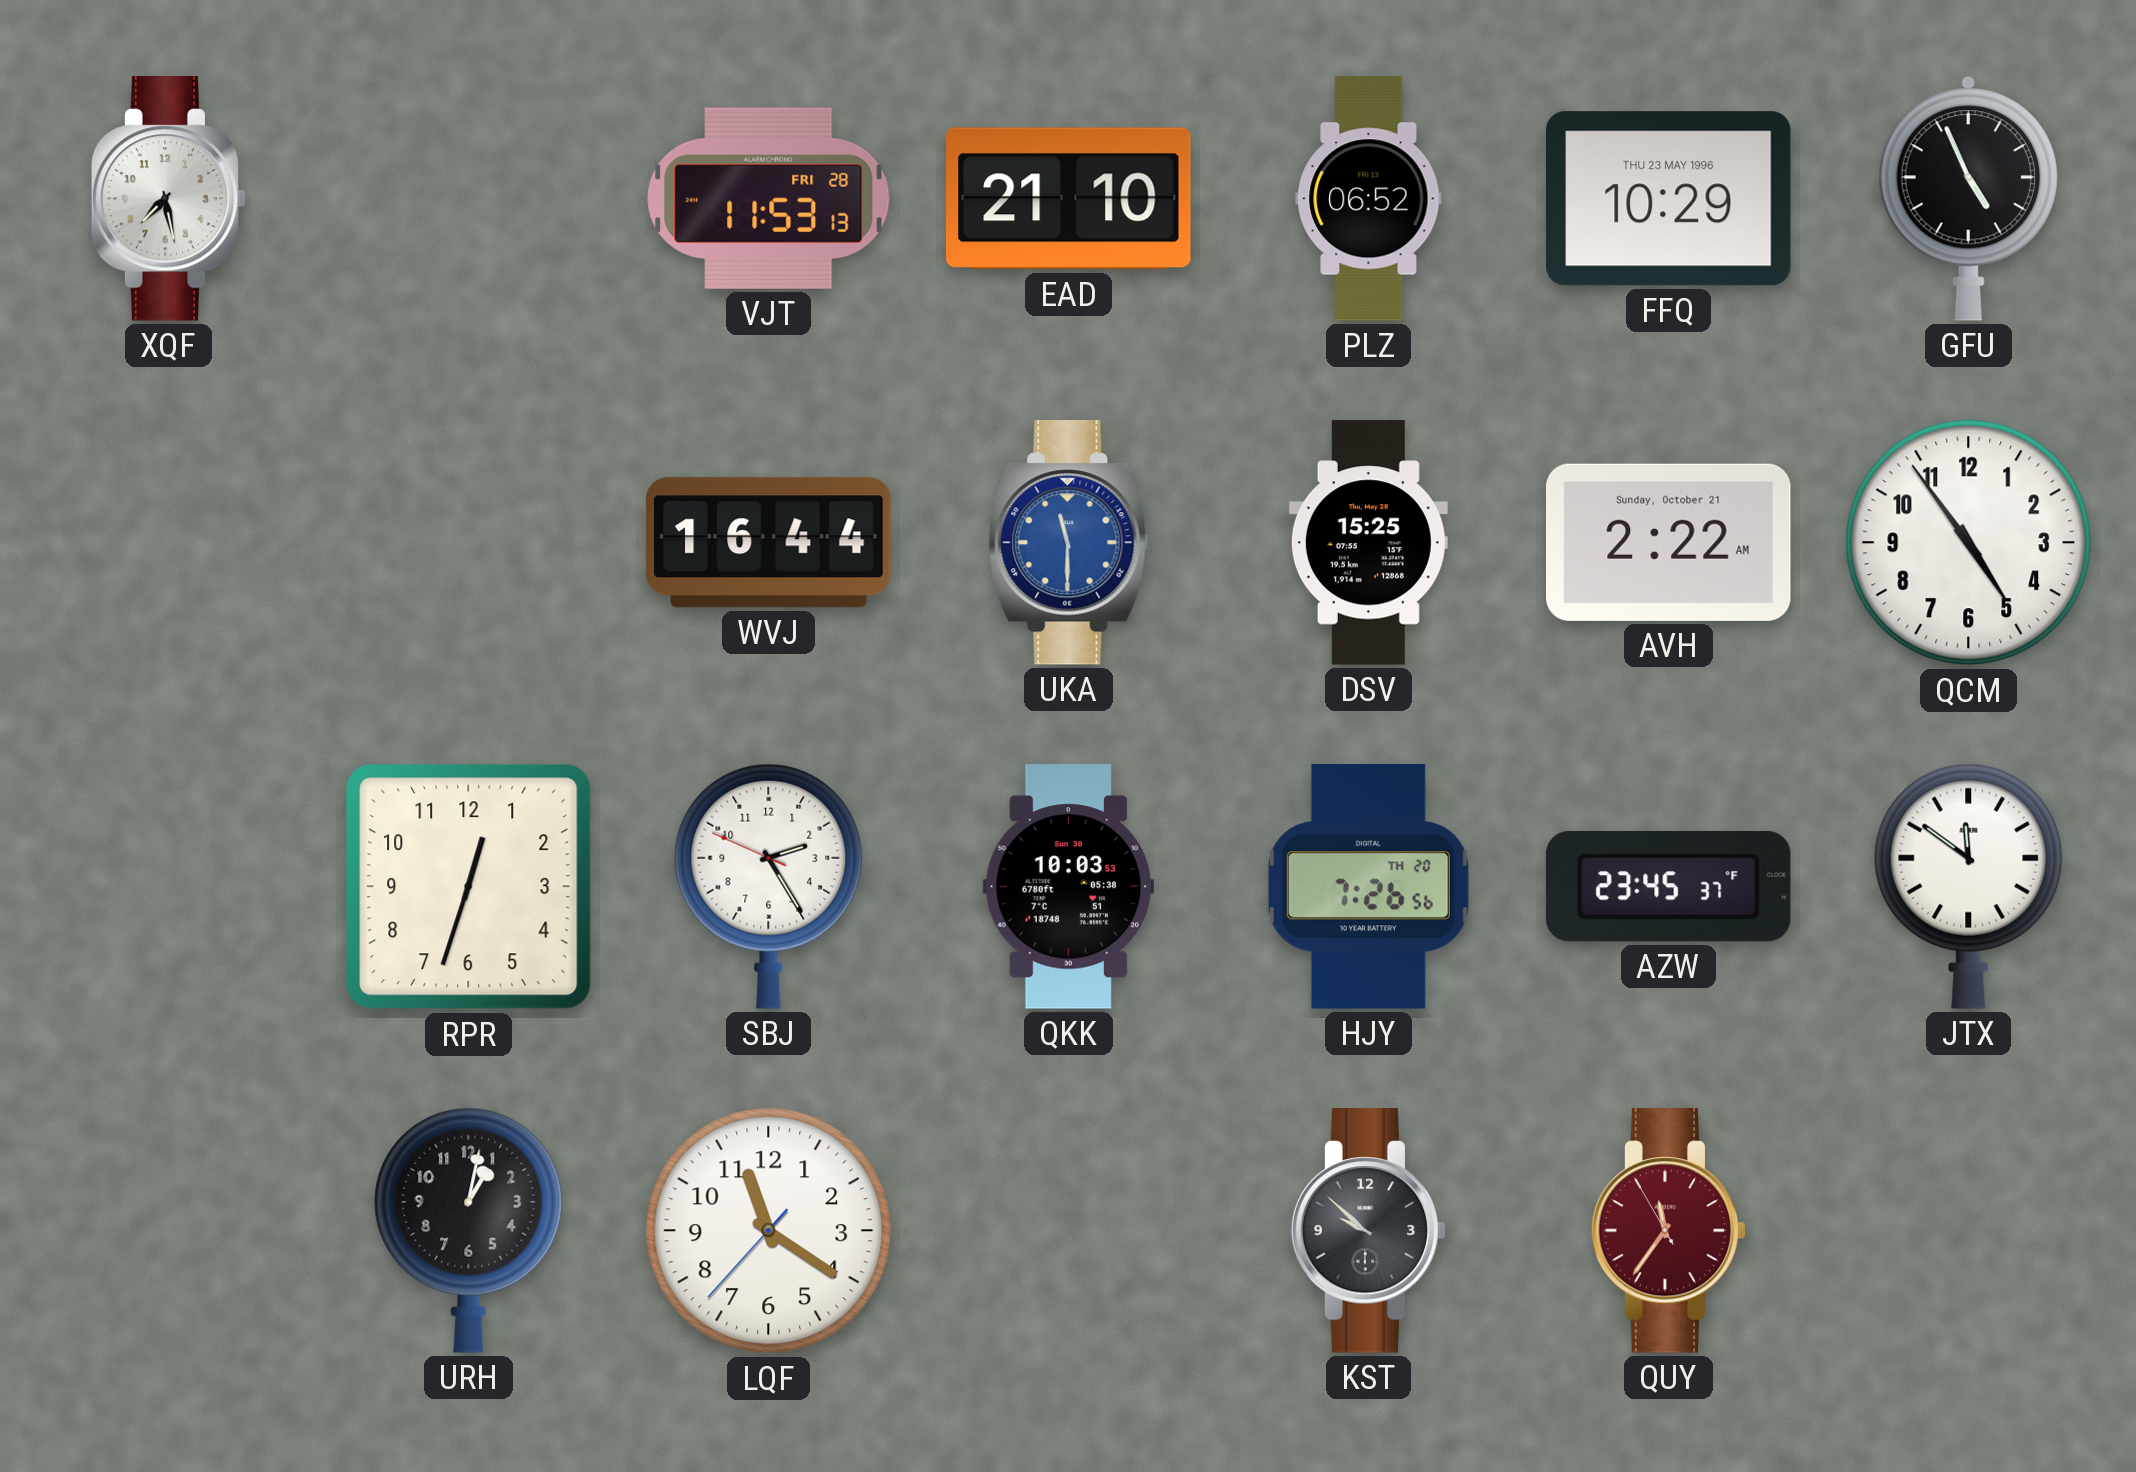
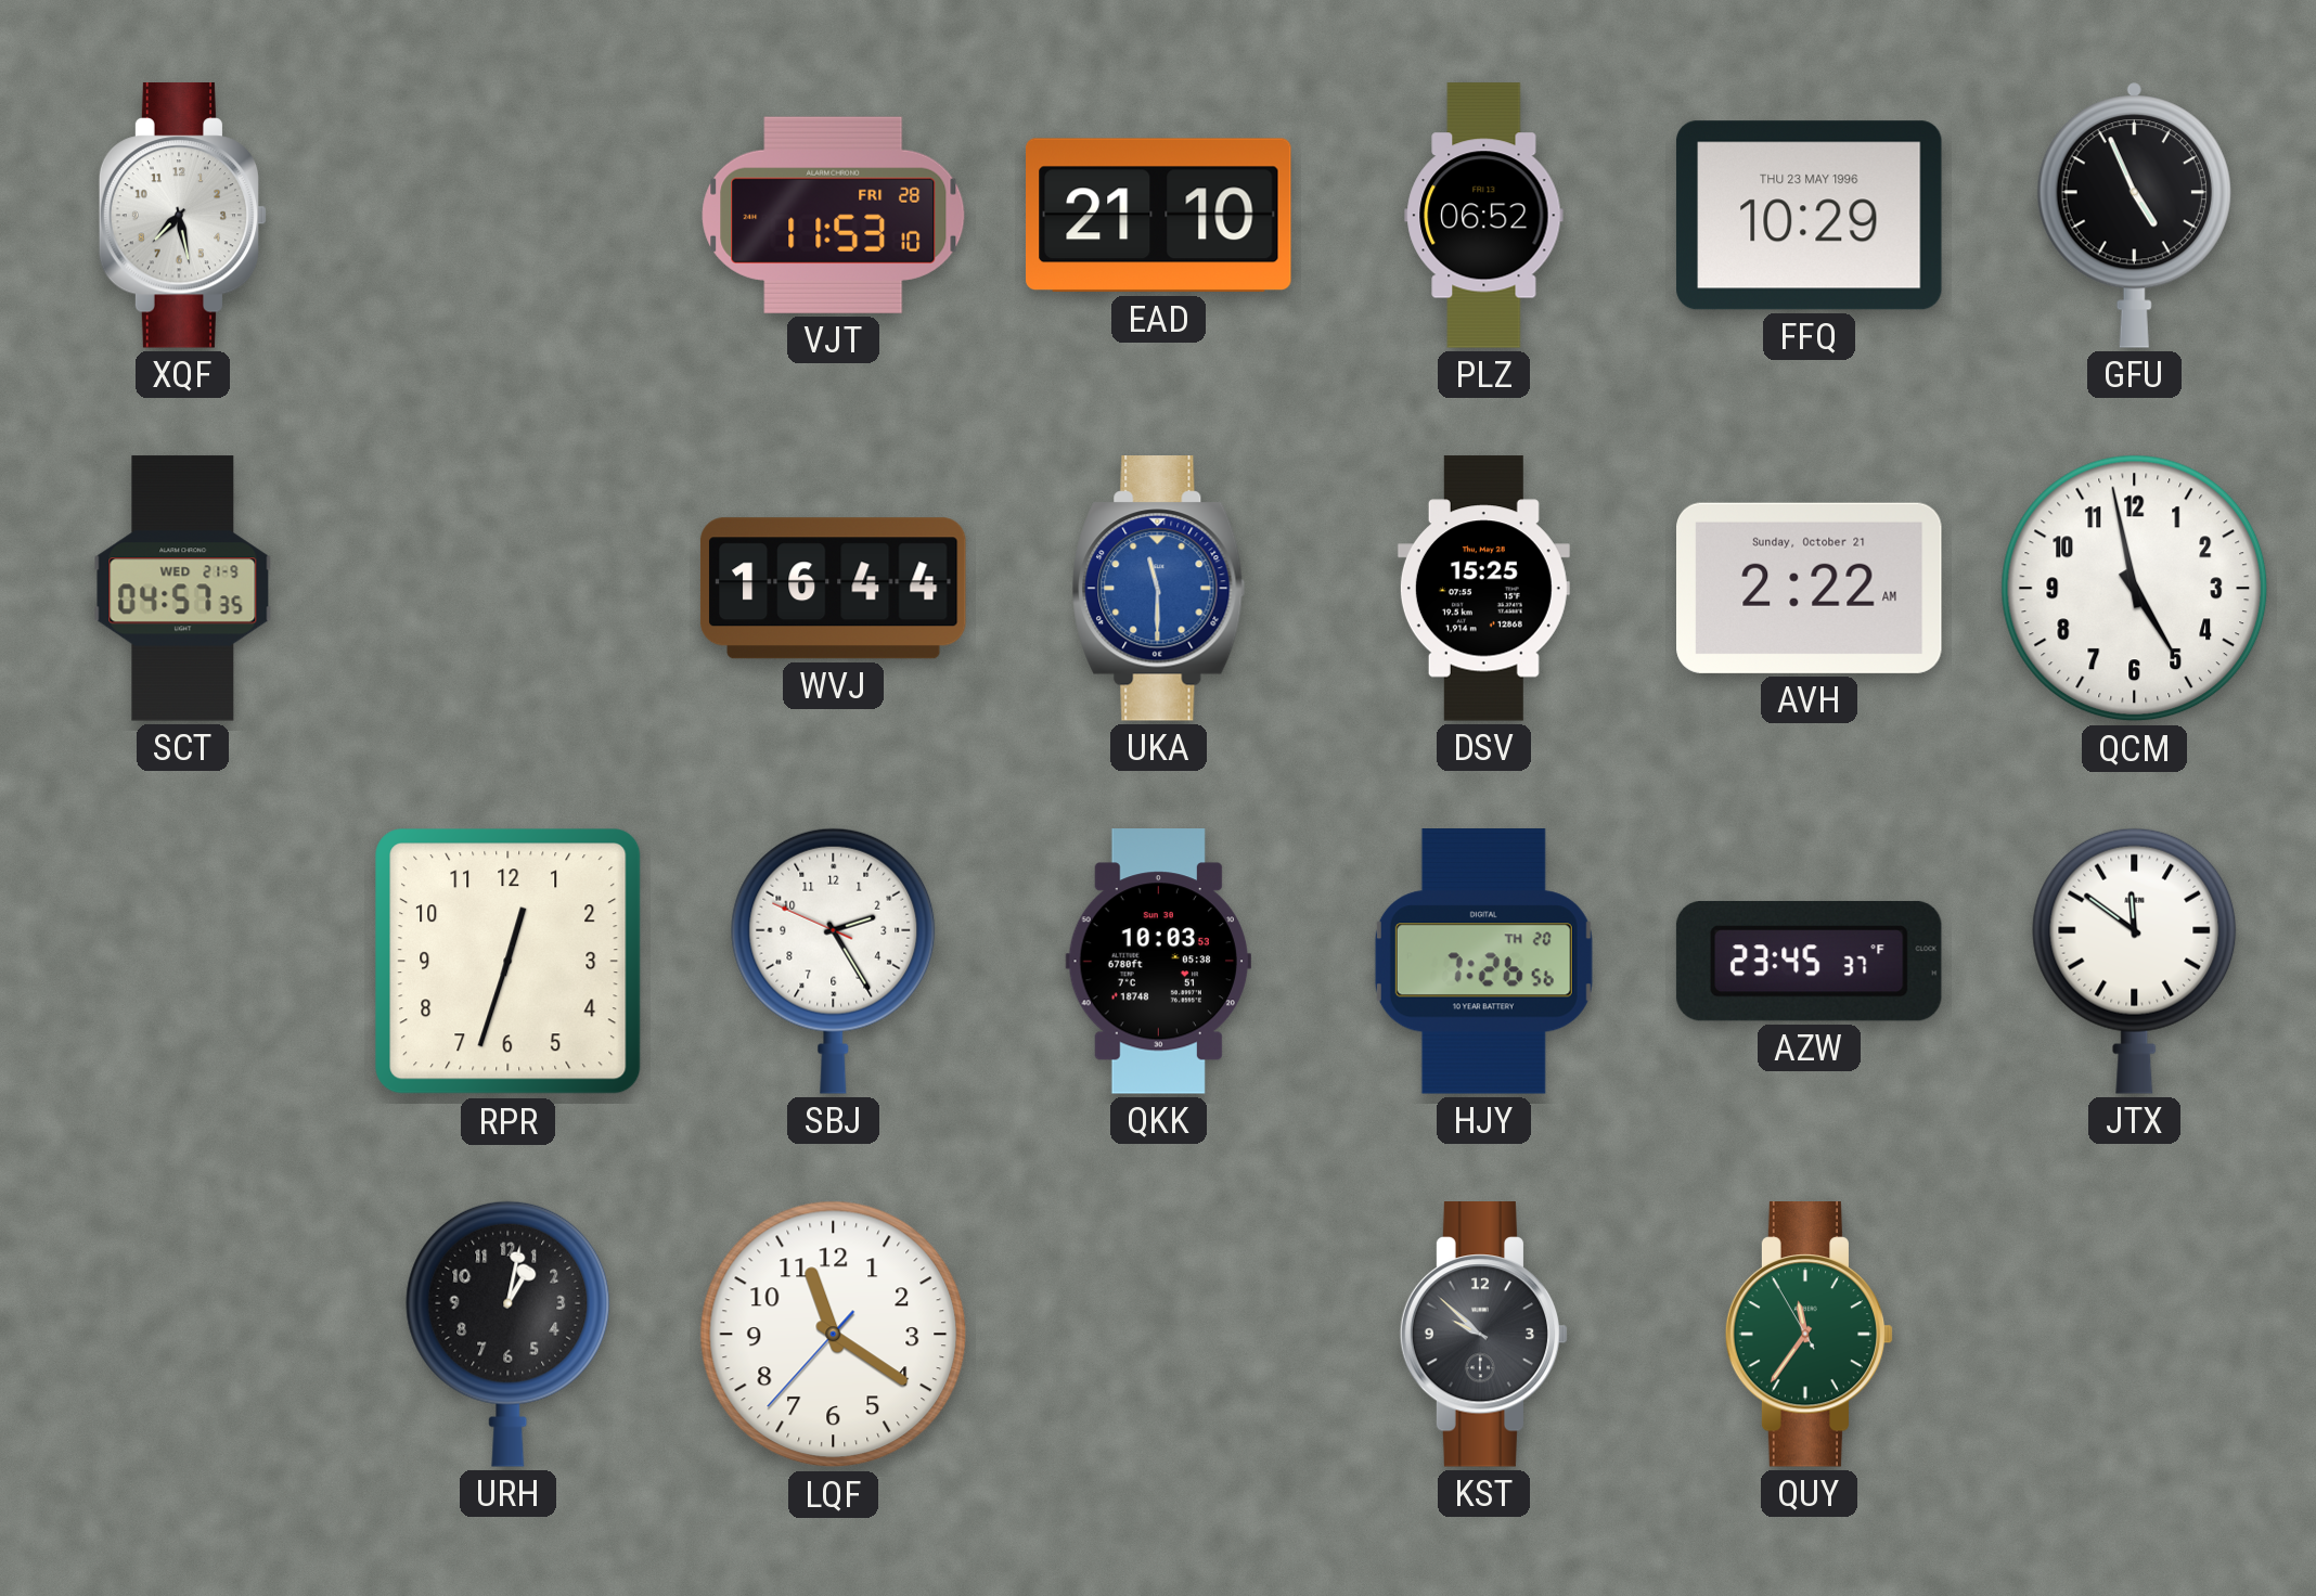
VJT: 11:53:13 -> 11:53:10 (834, 215)
SCT: none -> 04:57 (183, 589)
QCM: 4:54 -> 4:58 (2135, 589)
QUY dial: burgundy -> green (1810, 1335)
